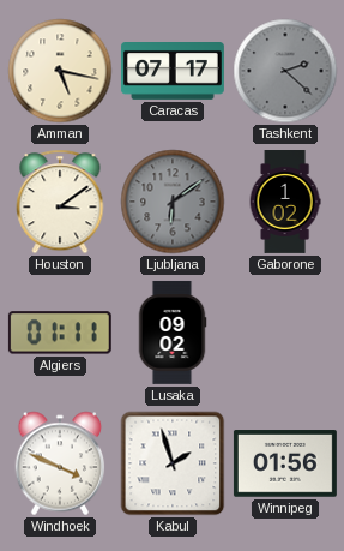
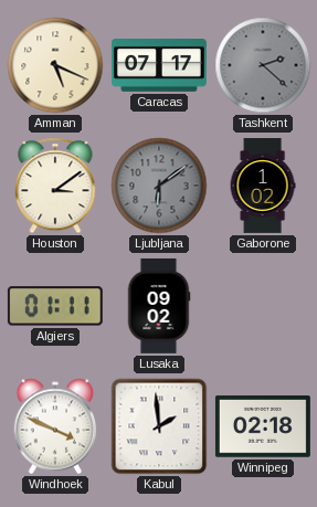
Amman: 5:17 -> 5:19 (55, 65)
Kabul: 1:57 -> 1:59 (159, 426)
Winnipeg: 01:56 -> 02:18 (263, 426)
